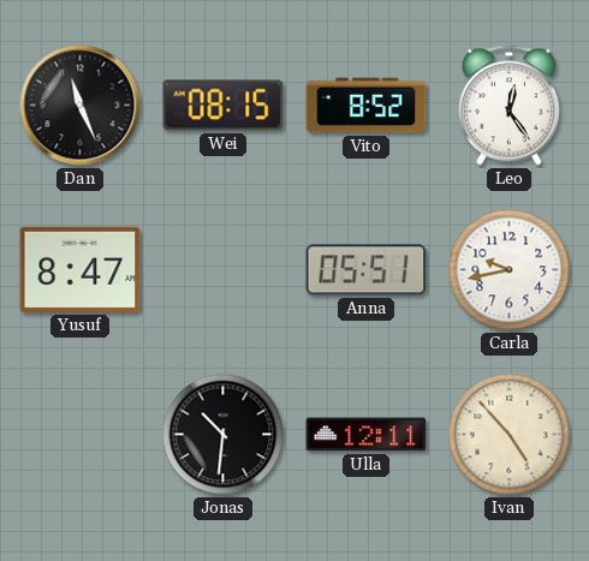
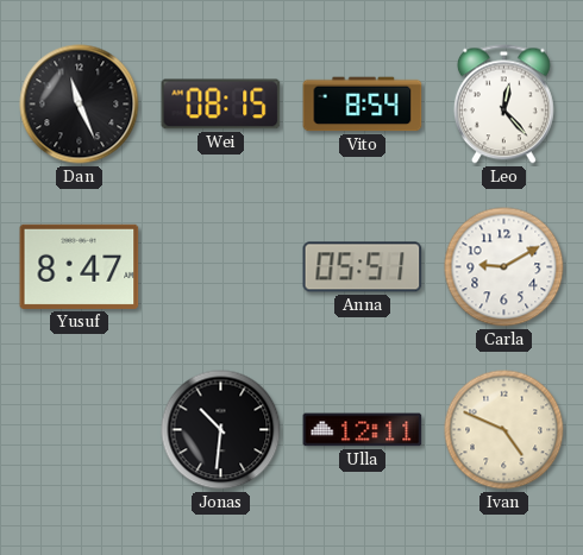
Vito: 8:52 -> 8:54 (363, 105)
Leo: 12:24 -> 12:23 (503, 105)
Carla: 9:43 -> 9:10 (504, 267)
Ivan: 4:53 -> 4:49 (504, 430)
